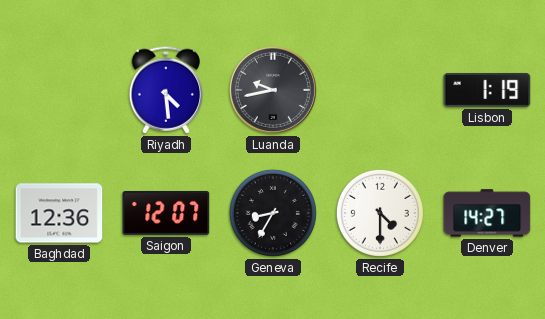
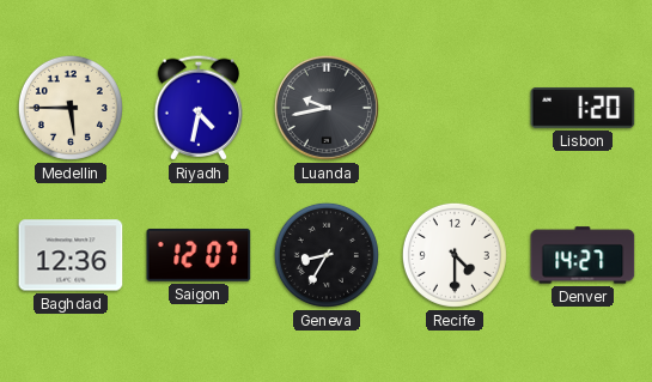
Medellin: none -> 5:45 (71, 108)
Riyadh: 4:29 -> 4:32 (197, 108)
Lisbon: 1:19 -> 1:20 (583, 108)
